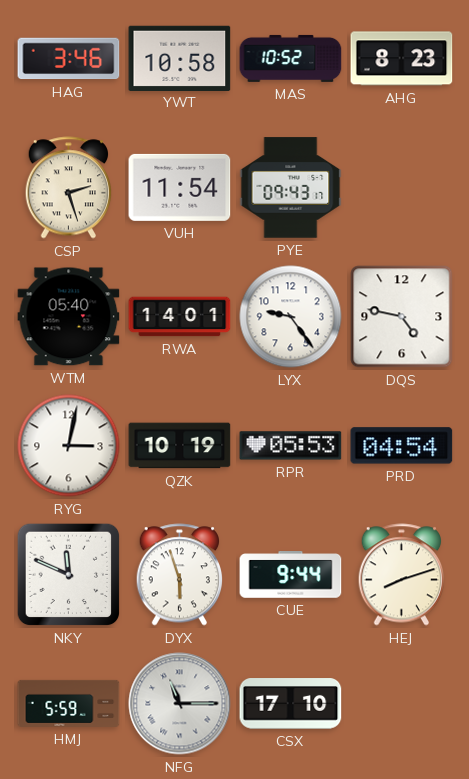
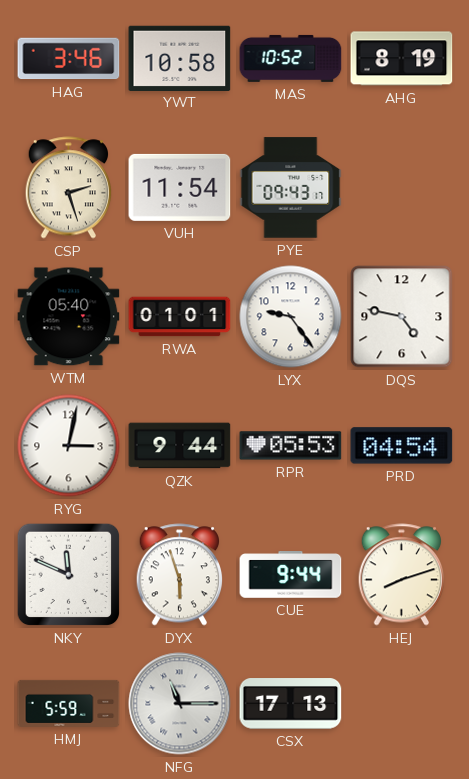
AHG: 8:23 -> 8:19 (402, 59)
RWA: 14:01 -> 01:01 (180, 317)
QZK: 10:19 -> 9:44 (180, 446)
CSX: 17:10 -> 17:13 (291, 704)
